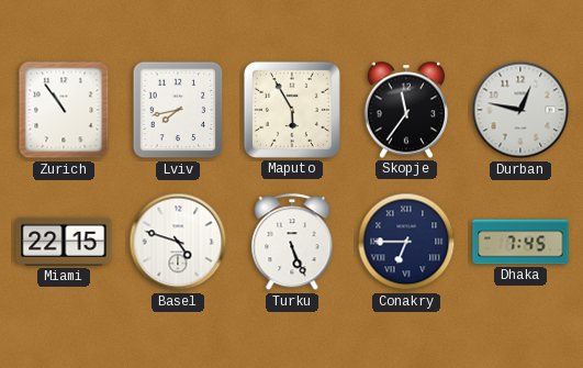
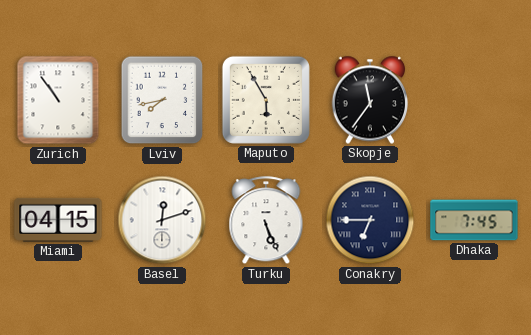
Durban: 12:47 -> none (520, 110)
Miami: 22:15 -> 04:15 (58, 220)
Basel: 4:48 -> 12:12 (162, 220)
